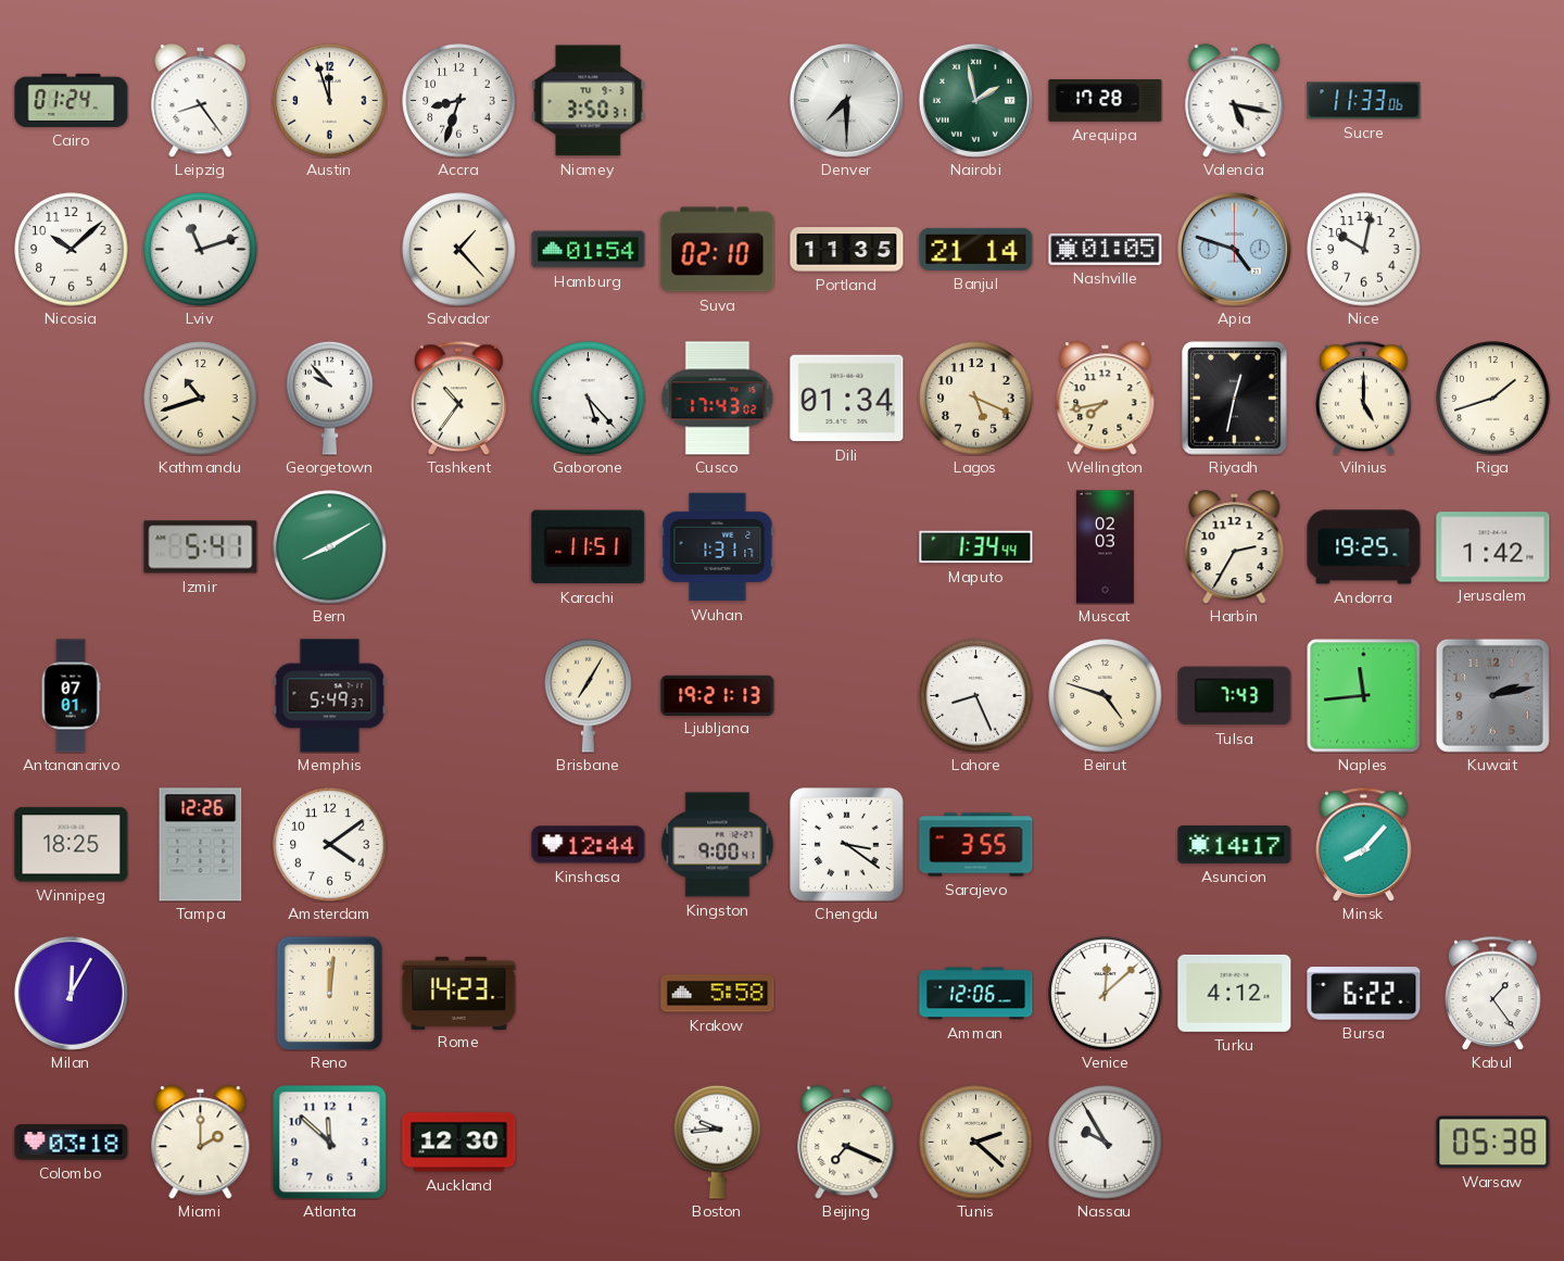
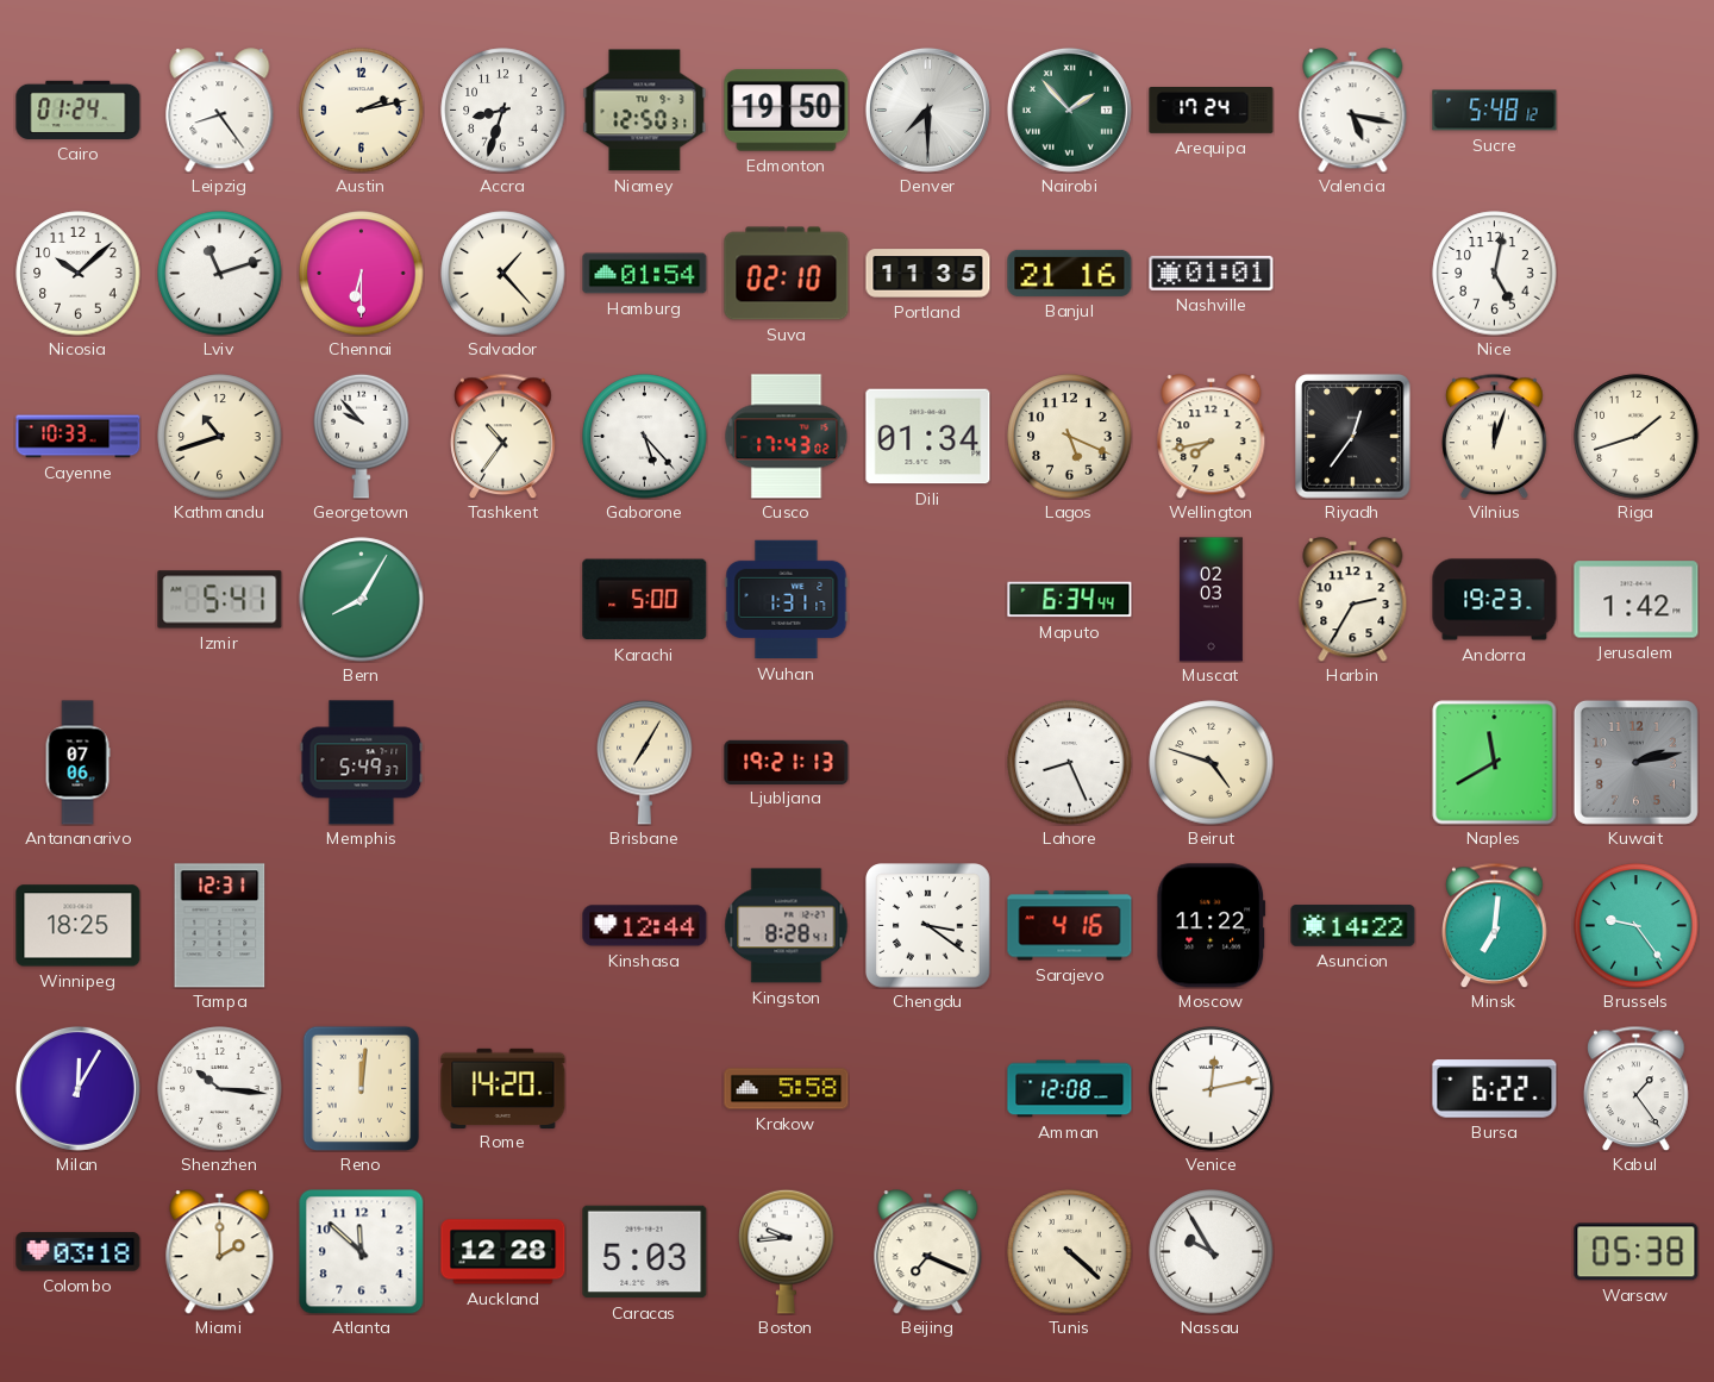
Austin: 11:57 -> 2:13 (362, 111)
Niamey: 3:50 -> 12:50 (645, 111)
Edmonton: none -> 19:50 (787, 111)
Nairobi: 1:58 -> 1:53 (1069, 110)
Arequipa: 17:28 -> 17:24 (1212, 111)
Sucre: 11:33 -> 5:48 (1495, 111)
Chennai: none -> 6:30 (362, 274)
Banjul: 21:14 -> 21:16 (1070, 273)
Nashville: 01:05 -> 01:01 (1212, 273)
Apia: 4:48 -> none (1234, 249)
Nice: 10:02 -> 5:02 (1495, 274)
Cayenne: none -> 10:33 (79, 437)
Riyadh: 12:32 -> 12:36 (1353, 437)
Vilnius: 5:00 -> 12:03 (1495, 436)
Bern: 8:10 -> 8:05 (362, 600)
Karachi: 11:51 -> 5:00 (645, 600)
Maputo: 1:34 -> 6:34 (1070, 600)
Andorra: 19:25 -> 19:23 (1495, 600)
Antananarivo: 07:01 -> 07:06 (77, 763)
Tulsa: 7:43 -> none (1235, 696)
Naples: 11:44 -> 11:40 (1495, 763)
Tampa: 12:26 -> 12:31 (220, 926)
Amsterdam: 4:09 -> none (330, 845)
Kingston: 9:00 -> 8:28 (787, 926)
Sarajevo: 3:55 -> 4:16 (1070, 926)
Moscow: none -> 11:22 (1212, 926)
Asuncion: 14:17 -> 14:22 (1353, 926)
Minsk: 8:07 -> 7:01 (1495, 925)
Brussels: none -> 9:24 (1637, 926)
Shenzhen: none -> 10:16 (220, 1089)
Rome: 14:23 -> 14:20 (503, 1088)
Amman: 12:06 -> 12:08 (1070, 1089)
Venice: 12:08 -> 12:13 (1212, 1089)
Turku: 4:12 -> none (1235, 993)
Auckland: 12:30 -> 12:28 (503, 1252)
Caracas: none -> 5:03 (645, 1252)
Tunis: 2:22 -> 4:22 (1070, 1252)
